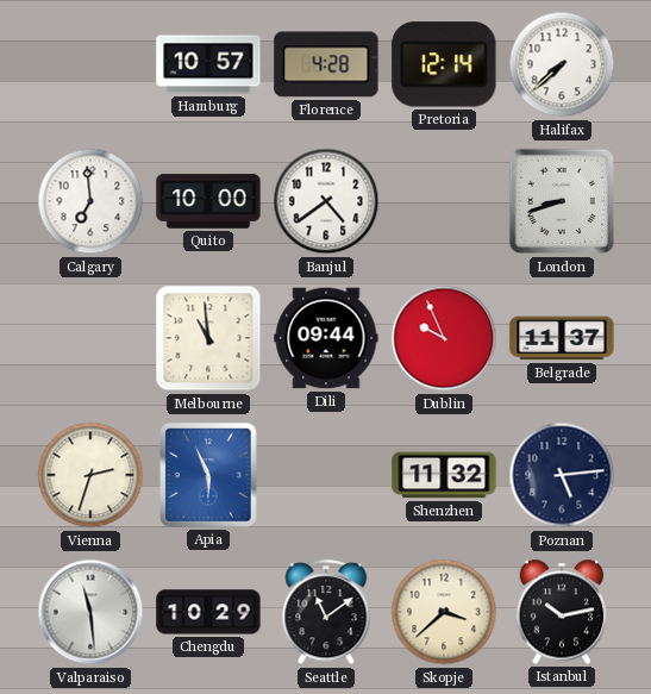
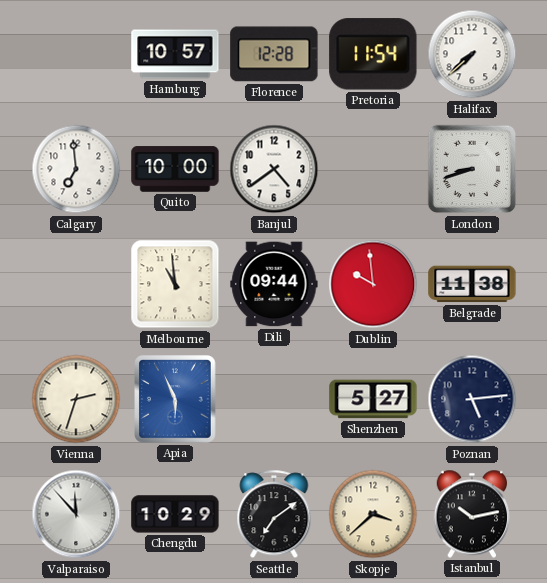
Florence: 4:28 -> 12:28 (274, 54)
Pretoria: 12:14 -> 11:54 (373, 54)
Dublin: 9:56 -> 9:59 (373, 284)
Belgrade: 11:37 -> 11:38 (472, 284)
Shenzhen: 11:32 -> 5:27 (373, 399)
Valparaiso: 11:29 -> 11:53 (76, 514)
Seattle: 11:09 -> 7:09 (274, 515)
